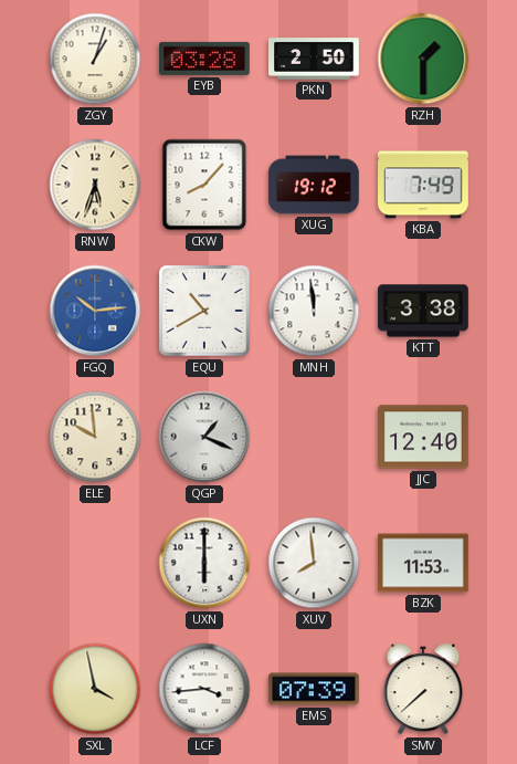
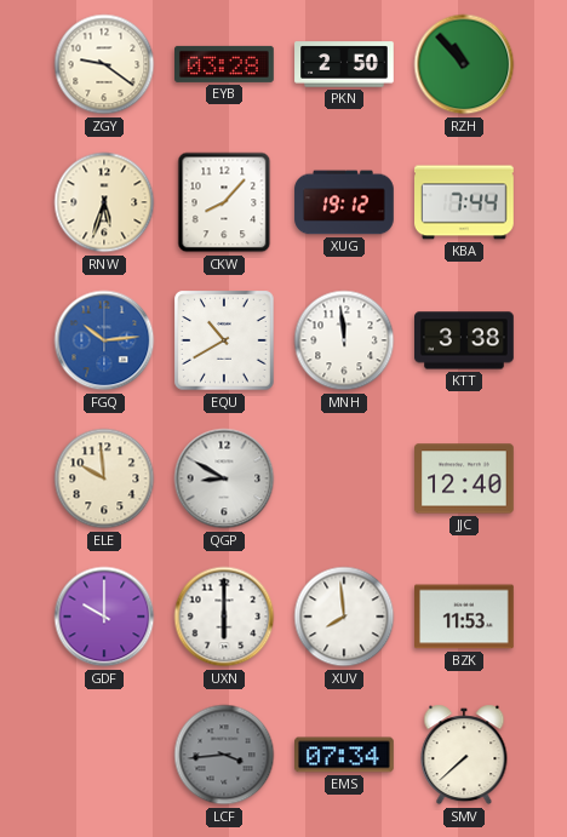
ZGY: 1:03 -> 9:21 (104, 64)
RZH: 1:30 -> 10:53 (464, 64)
KBA: 7:49 -> 7:44 (464, 202)
QGP: 1:19 -> 8:50 (224, 478)
GDF: none -> 10:00 (104, 617)
SXL: 3:58 -> none (95, 689)
LCF dial: white -> grey (224, 755)
EMS: 07:39 -> 07:34 (345, 755)
